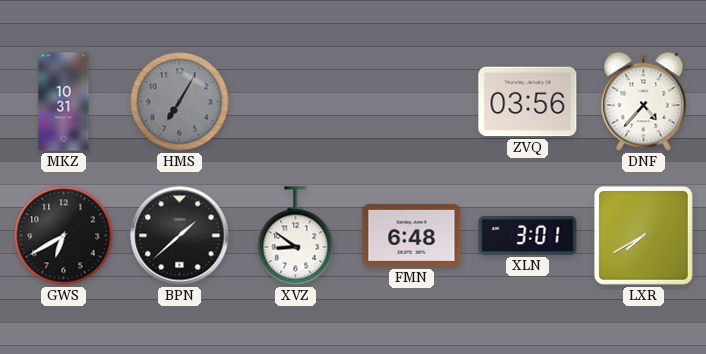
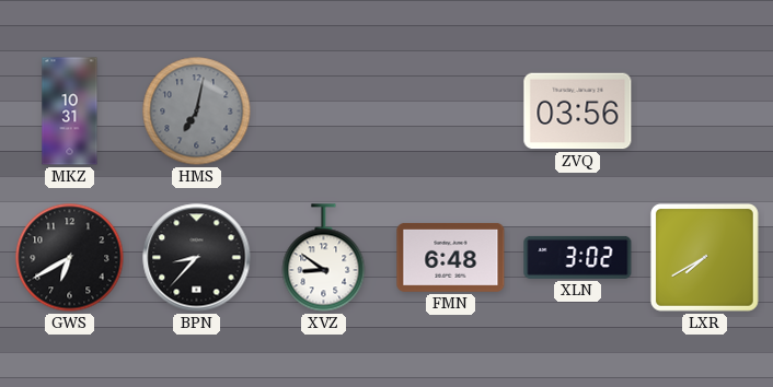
HMS: 7:05 -> 7:02 (197, 112)
DNF: 4:37 -> none (644, 102)
BPN: 1:38 -> 8:37 (197, 258)
XLN: 3:01 -> 3:02 (578, 257)
